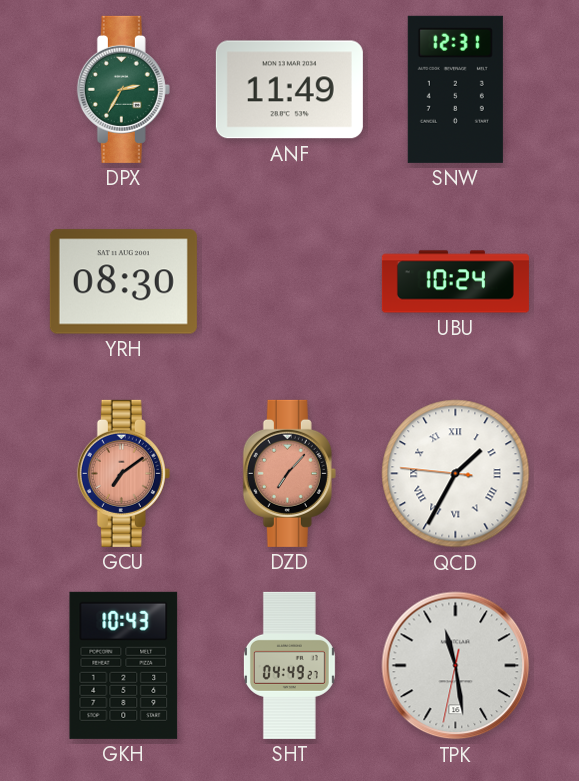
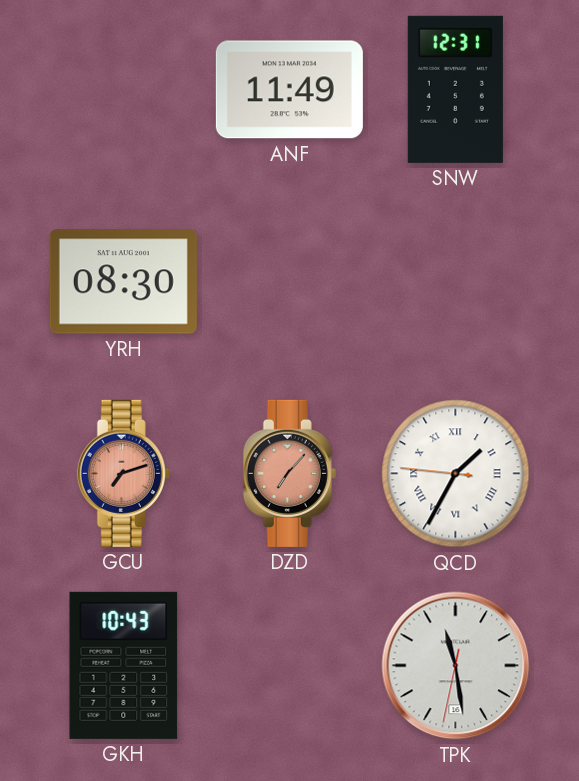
DPX: 2:35 -> none (123, 89)
UBU: 10:24 -> none (455, 282)
GCU: 7:09 -> 7:12 (123, 473)
SHT: 04:49 -> none (289, 665)
